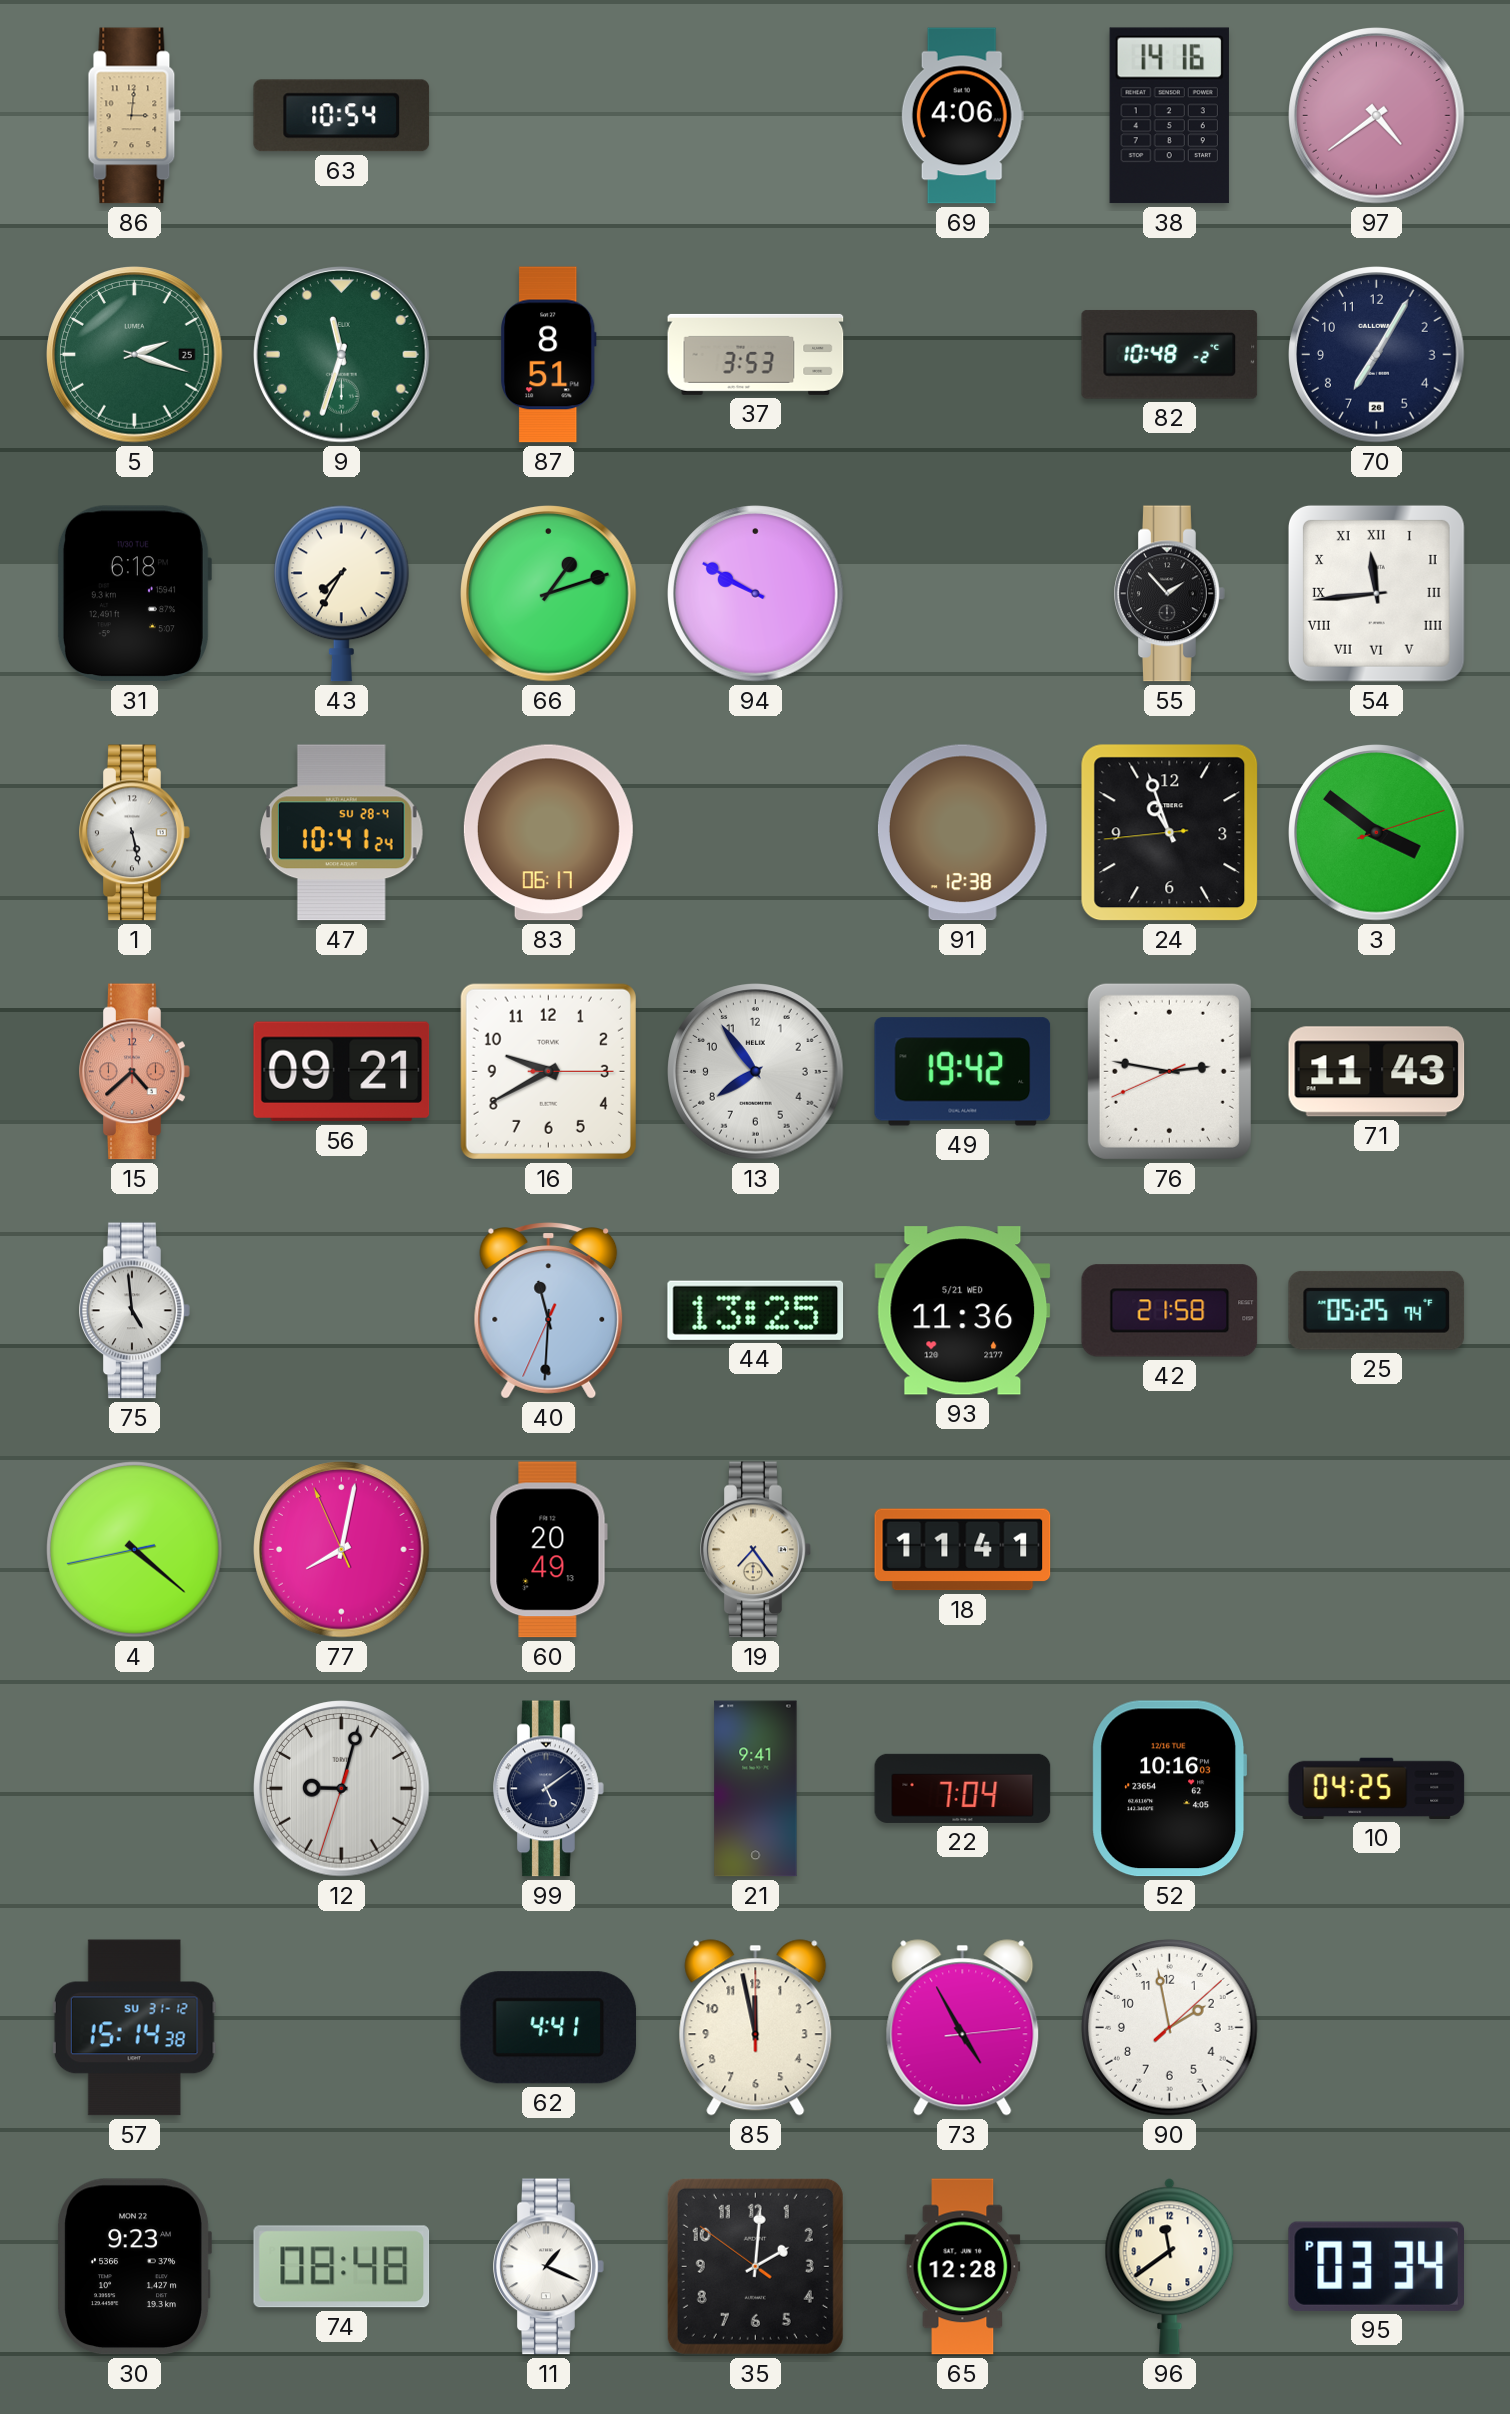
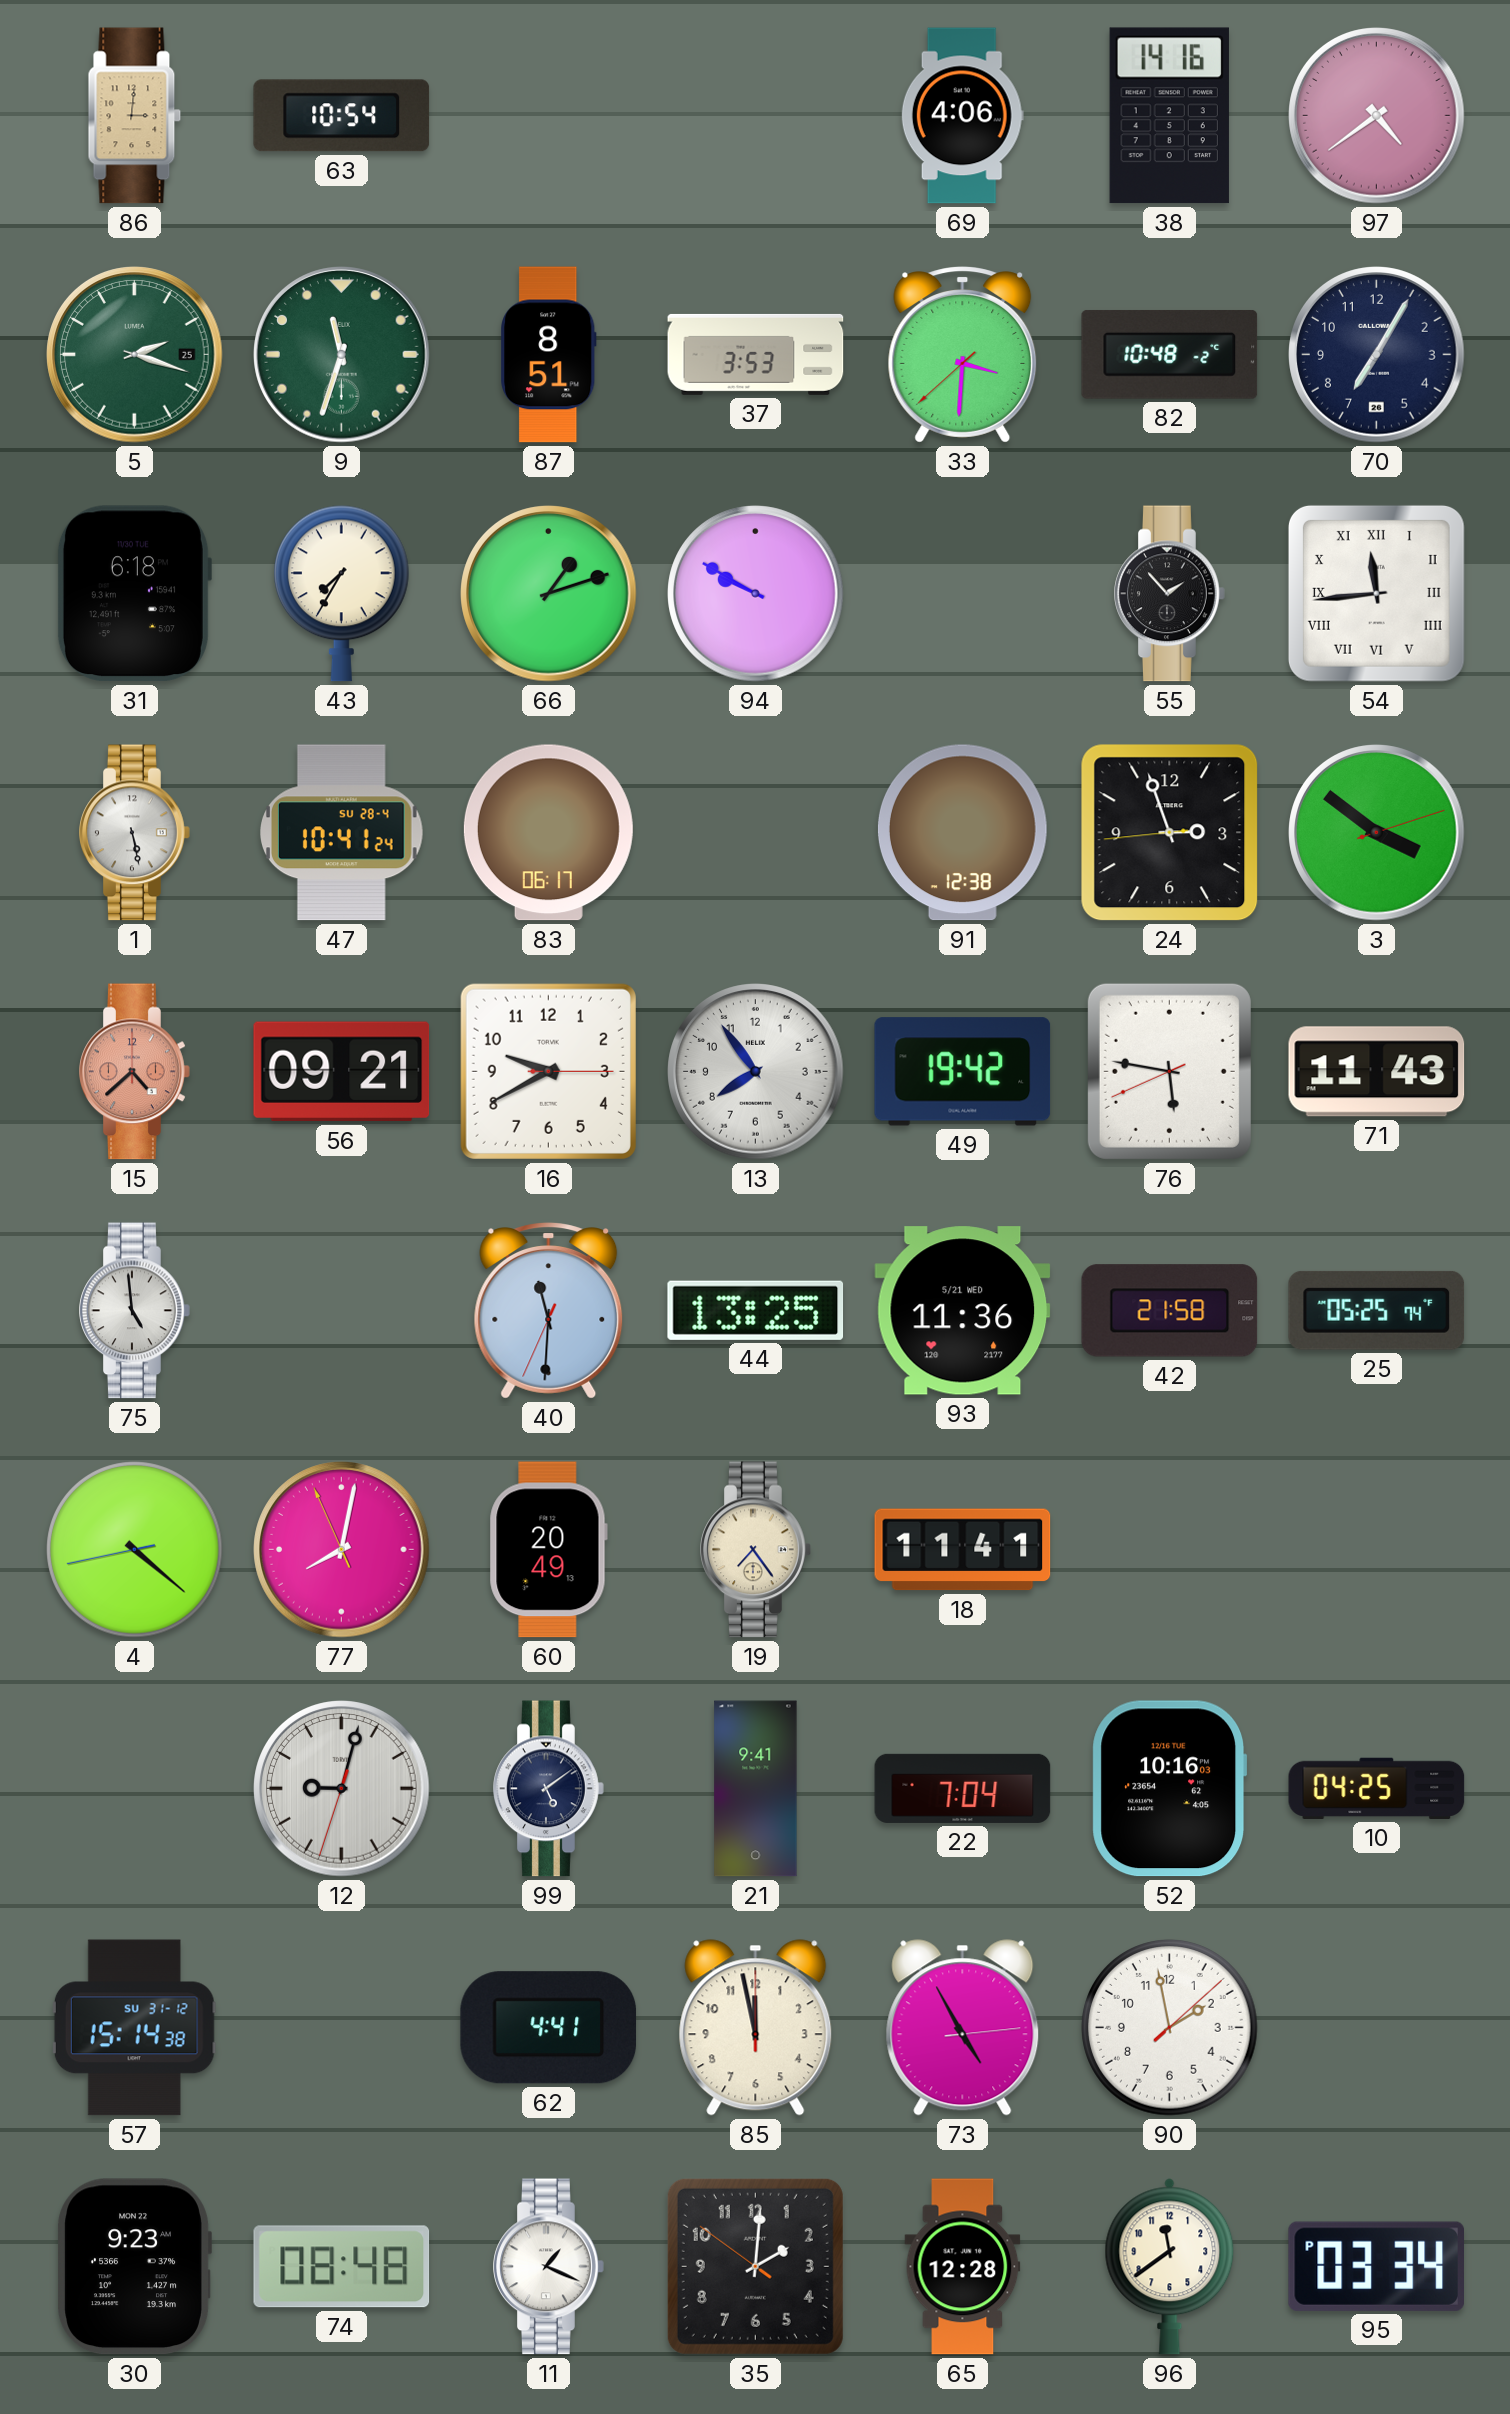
33: none -> 3:30 (963, 355)
24: 10:56 -> 2:56 (1170, 833)
76: 2:46 -> 5:46 (1169, 1071)
